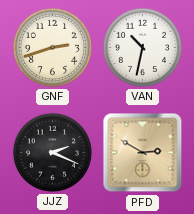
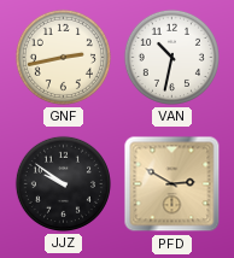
GNF: 2:42 -> 2:43 (63, 57)
JJZ: 2:19 -> 9:51 (63, 183)
